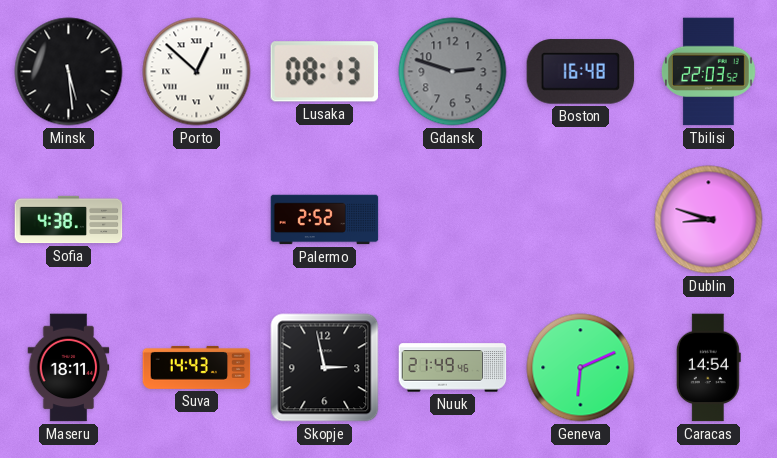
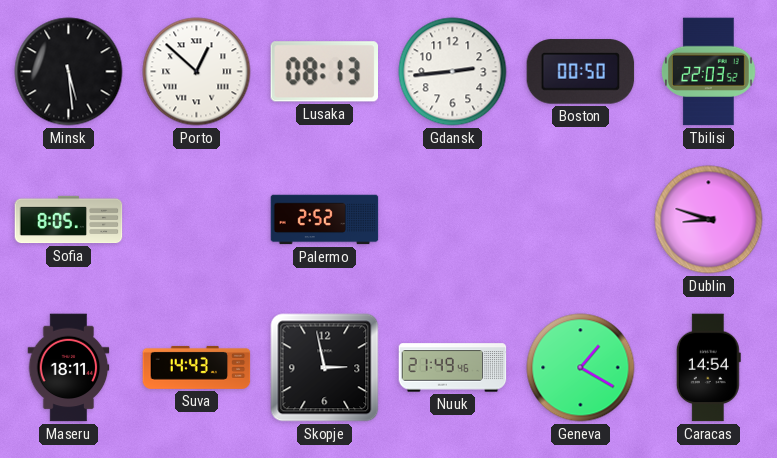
Gdansk: 2:48 -> 2:44 (453, 72)
Gdansk dial: grey -> white (453, 72)
Boston: 16:48 -> 00:50 (581, 72)
Sofia: 4:38 -> 8:05 (69, 220)
Geneva: 6:11 -> 1:20 (581, 368)
